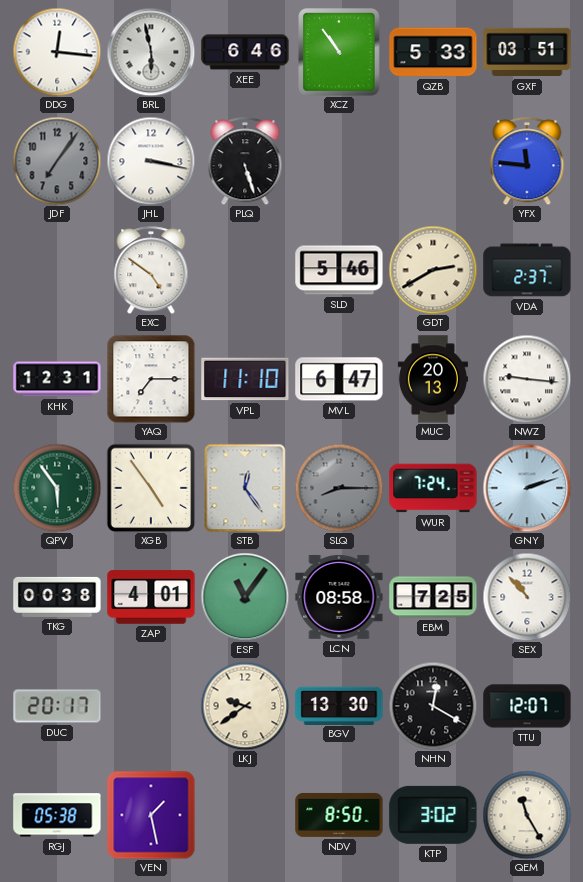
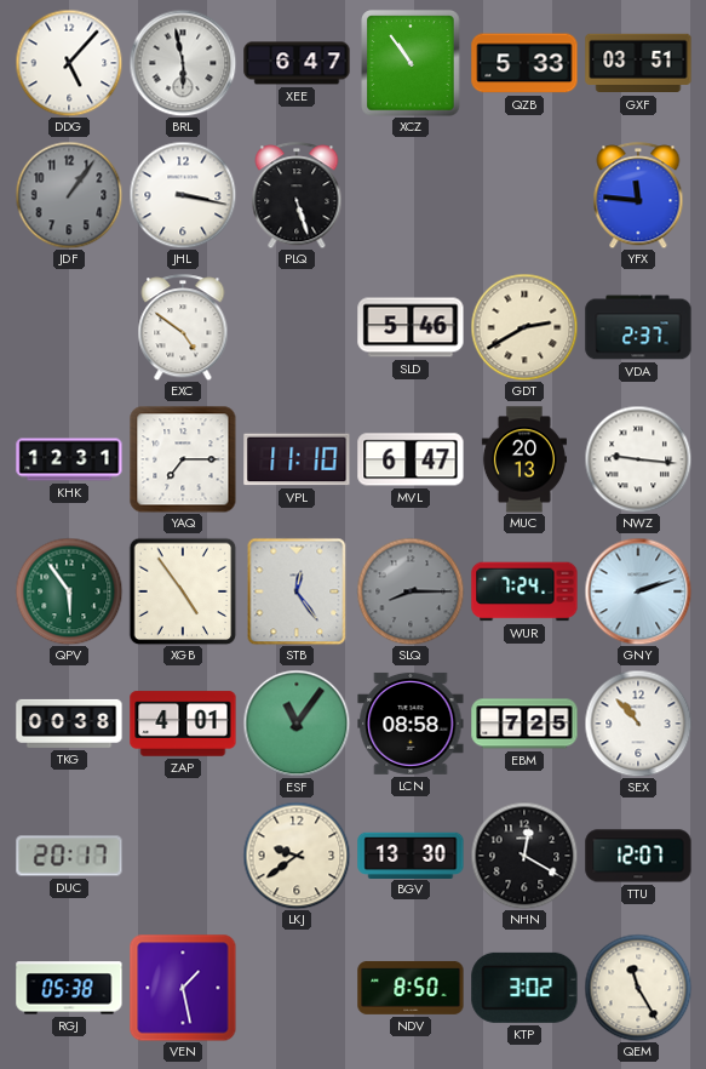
DDG: 12:16 -> 5:07 (69, 63)
XEE: 6:46 -> 6:47 (297, 63)
JDF: 7:06 -> 1:06 (69, 195)
